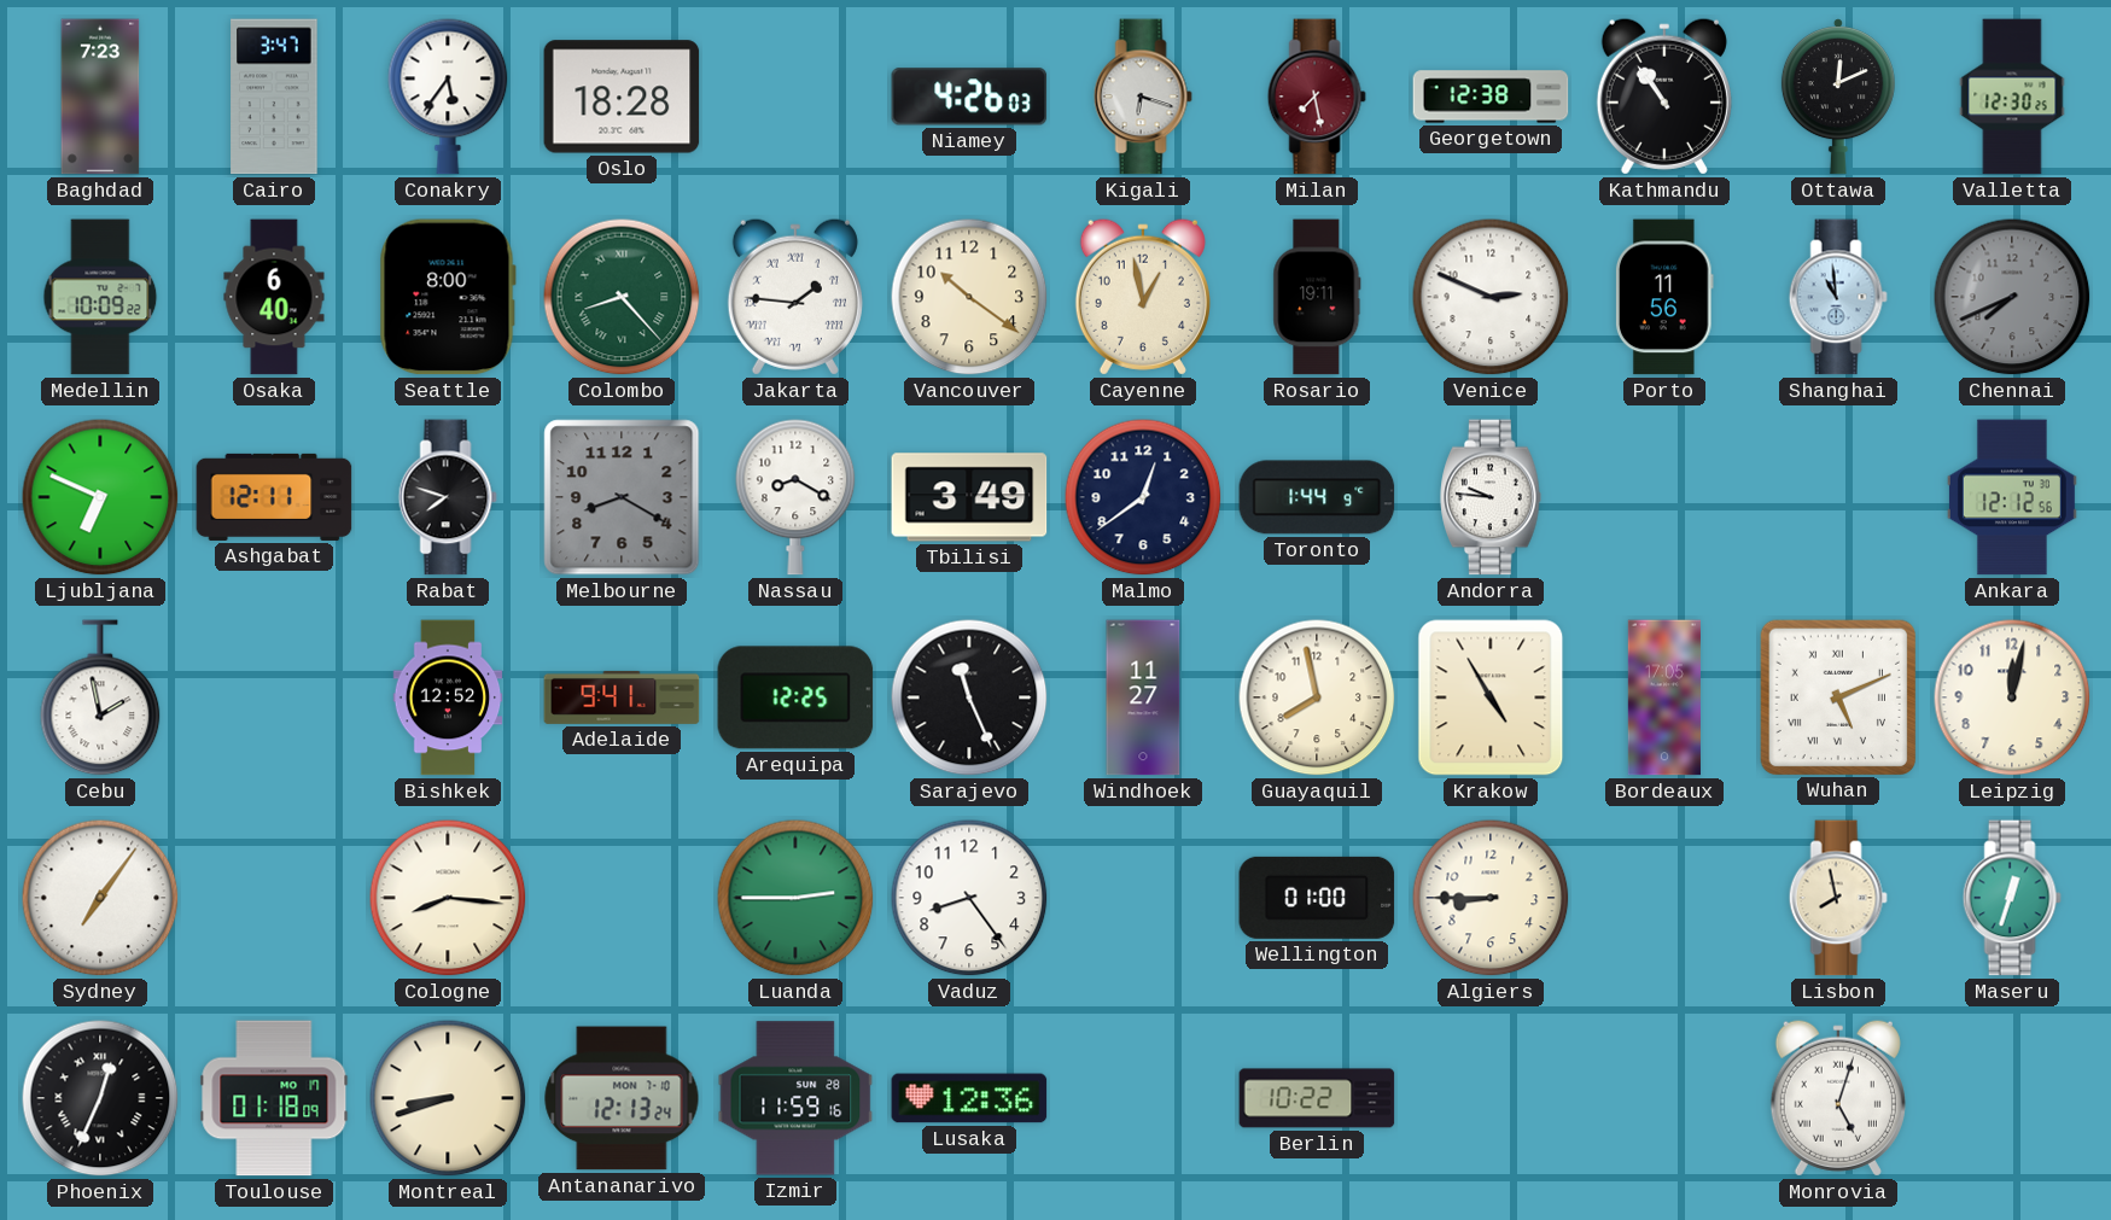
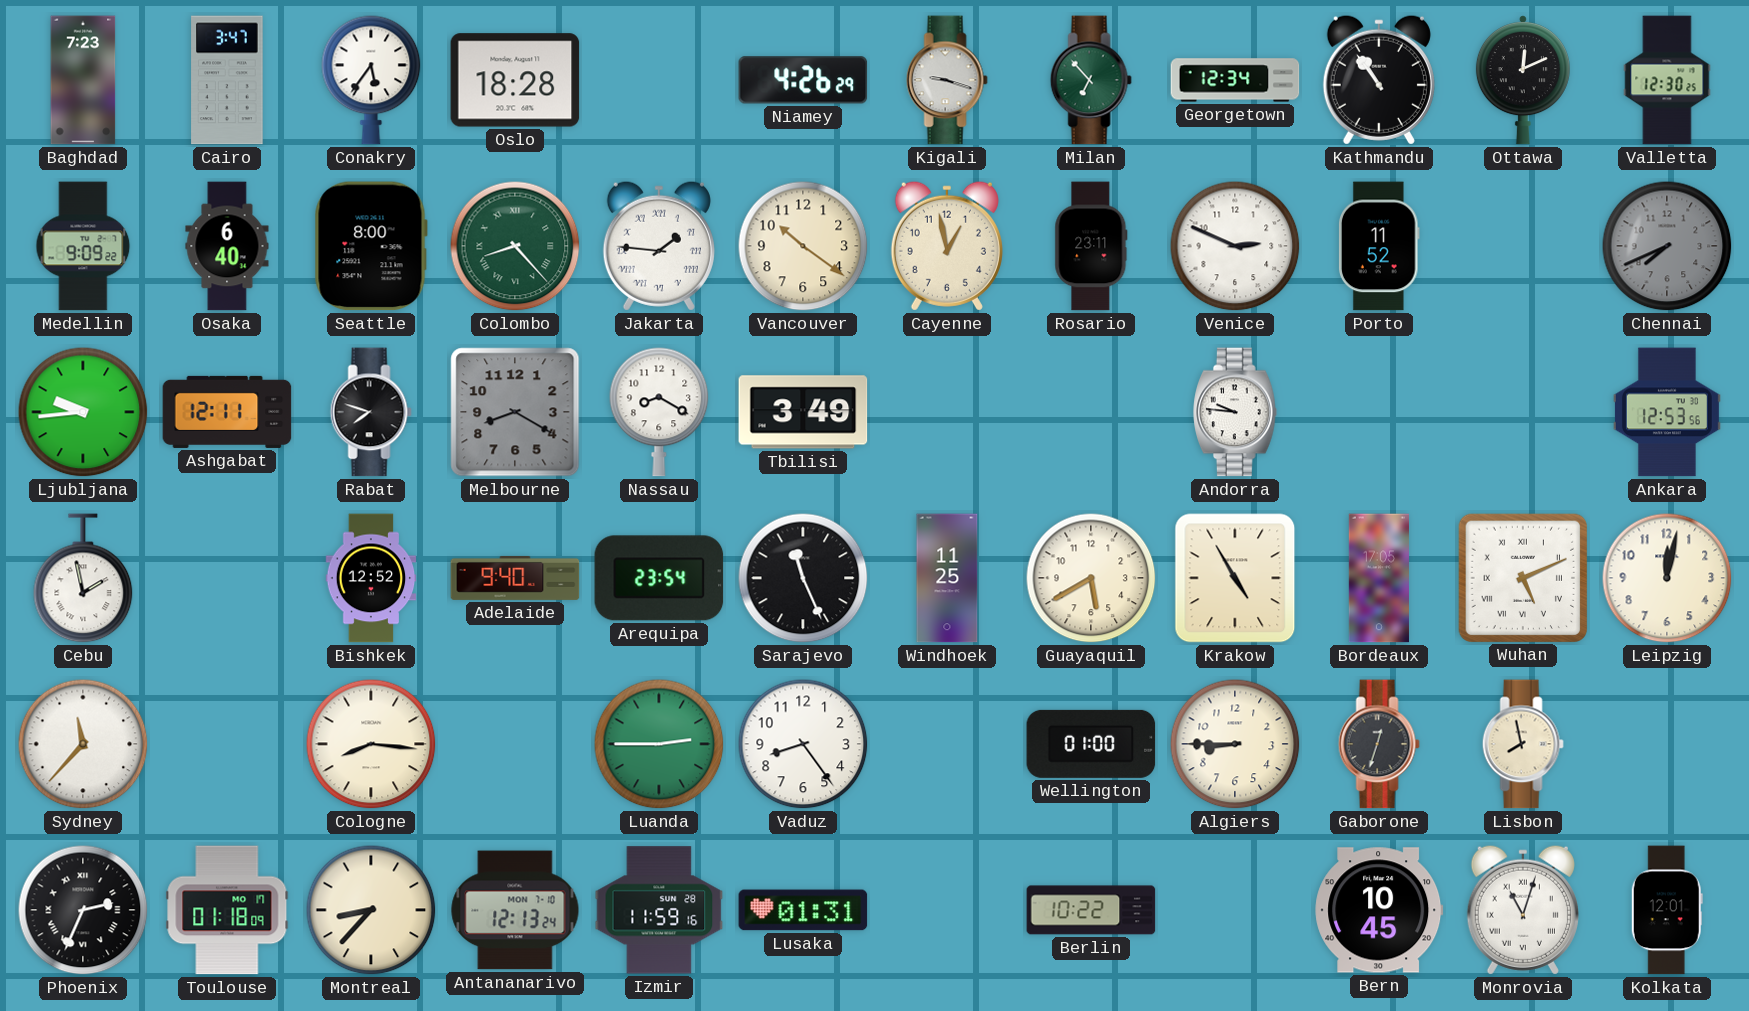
Niamey: 4:26:03 -> 4:26:29 (803, 80)
Kigali: 6:18 -> 9:18 (947, 80)
Milan: 7:28 -> 6:53 (1091, 80)
Milan dial: burgundy -> green (1091, 80)
Georgetown: 12:38 -> 12:34 (1235, 80)
Medellin: 10:09 -> 9:09 (83, 246)
Rosario: 19:11 -> 23:11 (1091, 246)
Porto: 11:56 -> 11:52 (1379, 246)
Shanghai: 10:59 -> none (1838, 297)
Ljubljana: 6:49 -> 9:44 (83, 412)
Malmo: 12:39 -> none (1143, 497)
Toronto: 1:44 -> none (1317, 497)
Ankara: 12:12 -> 12:53 (1667, 412)
Adelaide: 9:41 -> 9:40 (515, 578)
Arequipa: 12:25 -> 23:54 (659, 578)
Windhoek: 11:27 -> 11:25 (947, 578)
Guayaquil: 7:58 -> 5:40 (1091, 578)
Sydney: 7:06 -> 11:37 (83, 744)
Gaborone: none -> 12:33 (1379, 744)
Maseru: 12:33 -> none (2012, 898)
Phoenix: 12:34 -> 2:34 (83, 910)
Montreal: 8:42 -> 8:37 (371, 910)
Lusaka: 12:36 -> 01:31 (803, 910)
Bern: none -> 10:45 (1379, 910)
Monrovia: 5:03 -> 11:03 (1523, 910)
Kolkata: none -> 12:01 (1667, 910)
